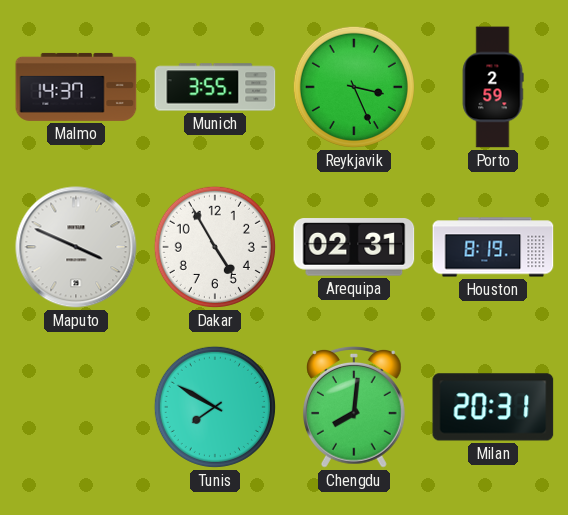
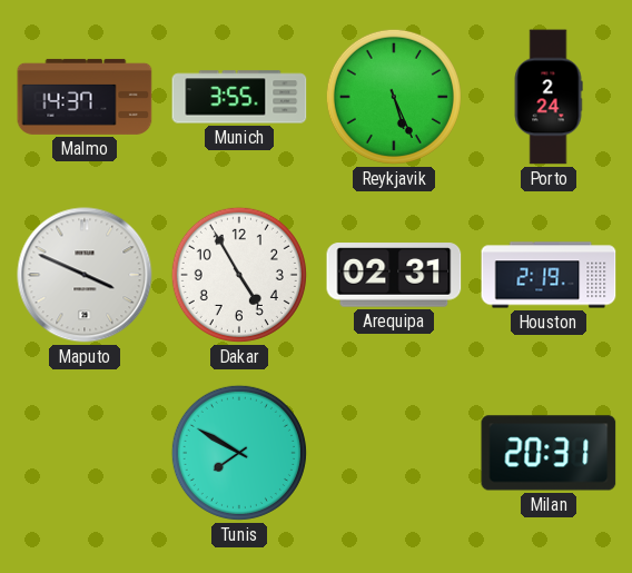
Reykjavik: 3:26 -> 5:26 (394, 97)
Porto: 2:59 -> 2:24 (549, 97)
Houston: 8:19 -> 2:19 (549, 275)
Chengdu: 8:01 -> none (354, 408)
